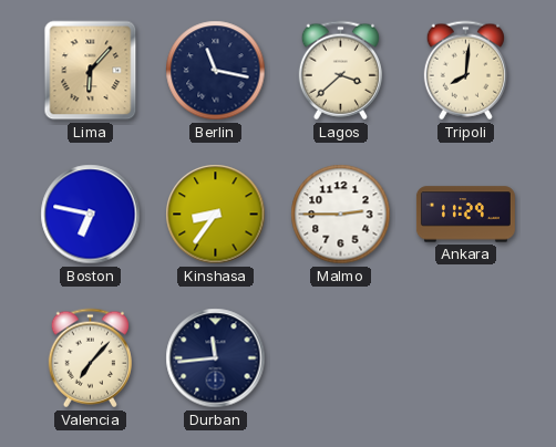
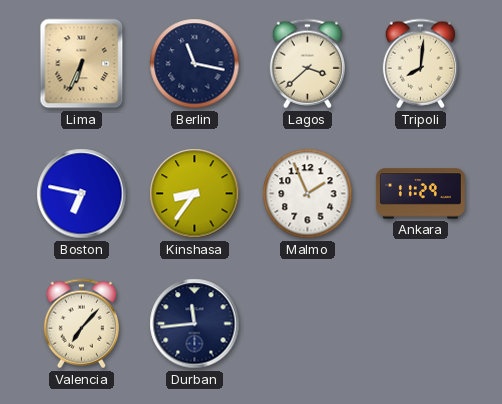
Lima: 6:07 -> 6:34 (82, 64)
Malmo: 2:45 -> 1:56 (308, 194)
